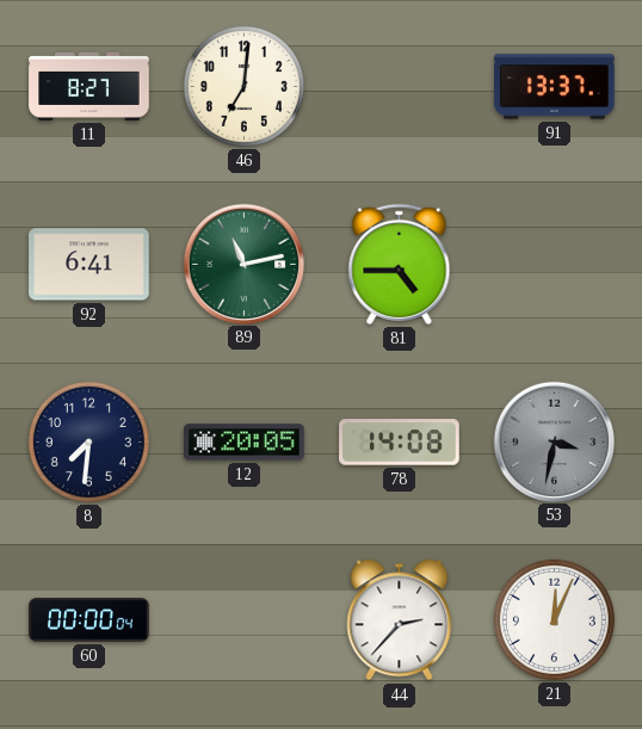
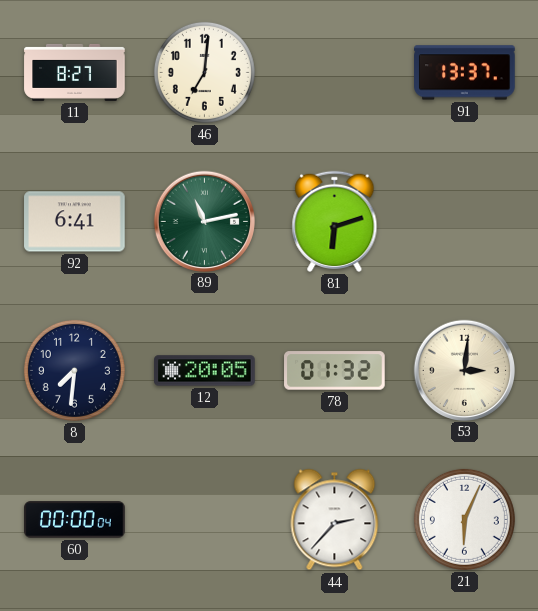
81: 4:45 -> 6:12 (335, 221)
78: 14:08 -> 01:32 (335, 371)
53: 3:32 -> 3:01 (464, 370)
53 dial: grey -> cream (464, 370)
21: 12:04 -> 6:04 (464, 519)
